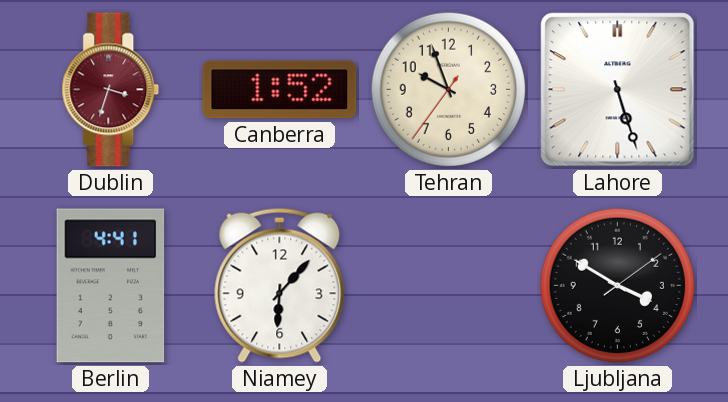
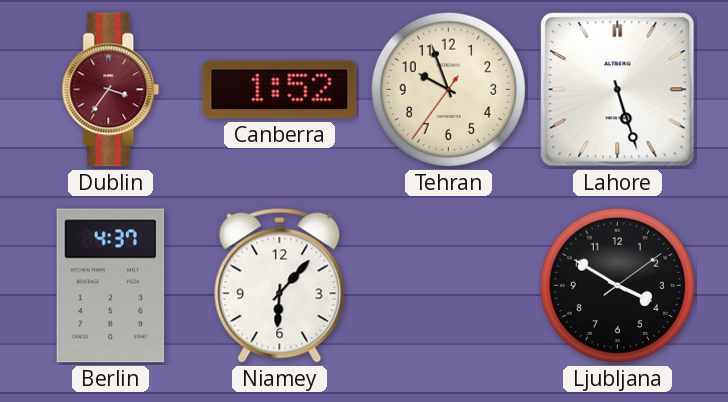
Dublin: 3:33 -> 3:36 (111, 90)
Berlin: 4:41 -> 4:37 (111, 286)
